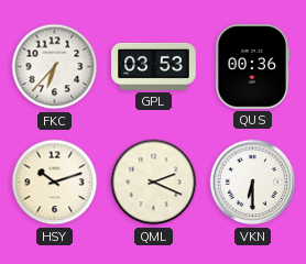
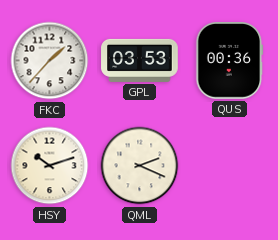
FKC: 6:37 -> 1:37 (50, 61)
VKN: 6:30 -> none (253, 183)
